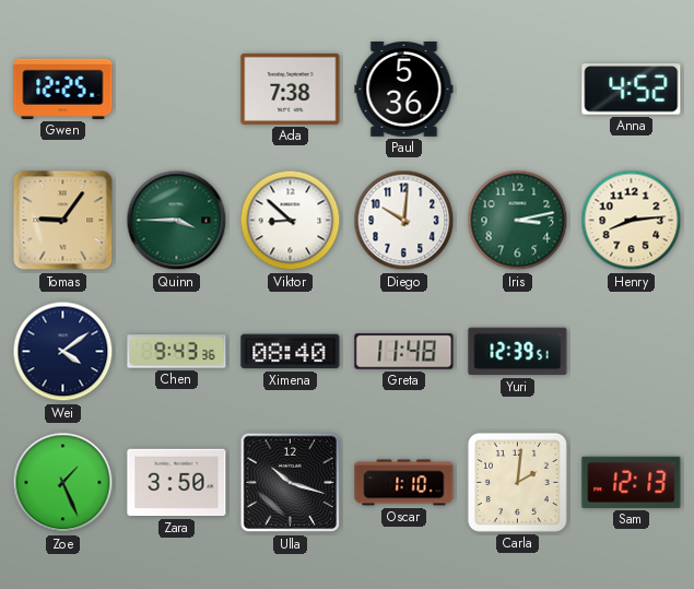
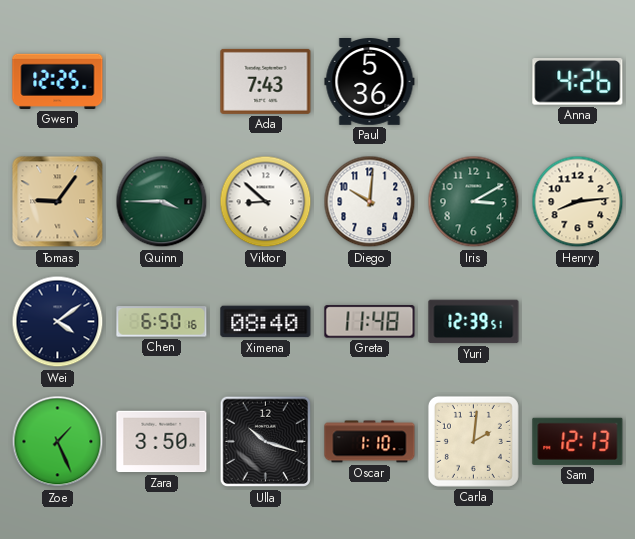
Ada: 7:38 -> 7:43 (266, 81)
Anna: 4:52 -> 4:26 (578, 82)
Iris: 3:13 -> 3:10 (474, 202)
Chen: 9:43 -> 6:50 (162, 322)
